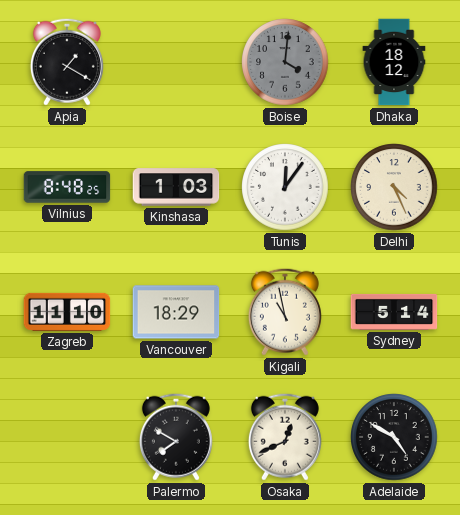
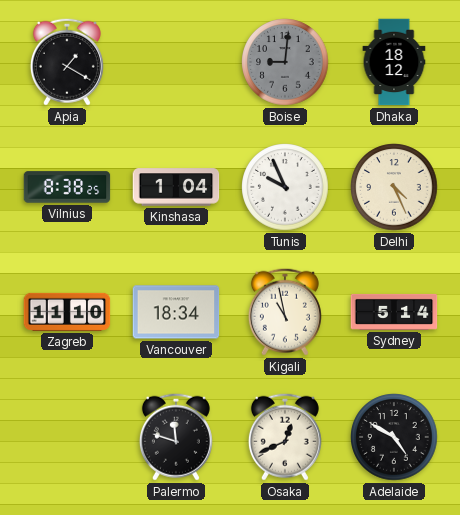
Boise: 4:01 -> 9:01 (285, 62)
Vilnius: 8:48 -> 8:38 (67, 187)
Kinshasa: 1:03 -> 1:04 (176, 187)
Tunis: 12:06 -> 9:56 (285, 187)
Vancouver: 18:29 -> 18:34 (176, 312)
Palermo: 7:50 -> 11:48 (176, 437)
